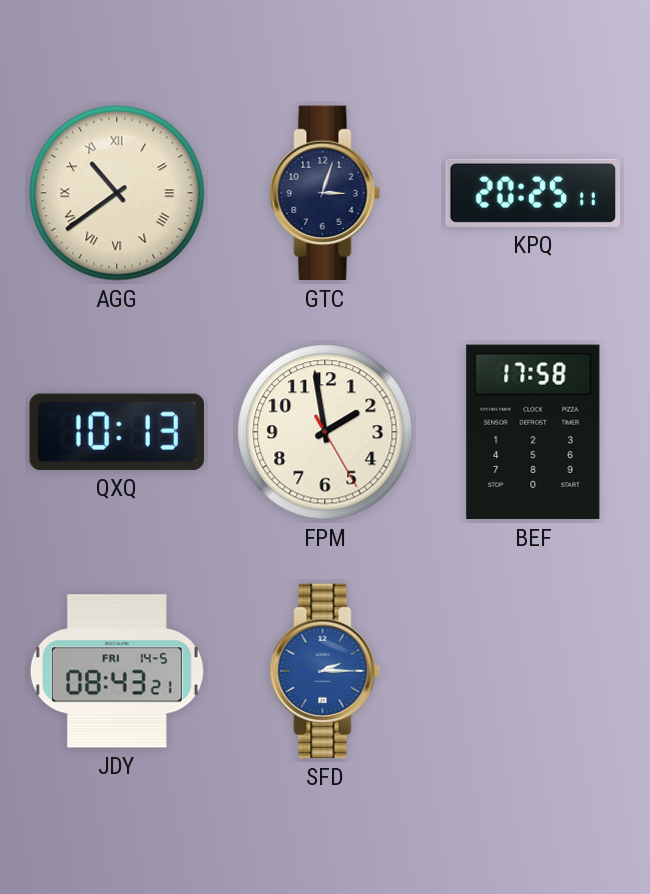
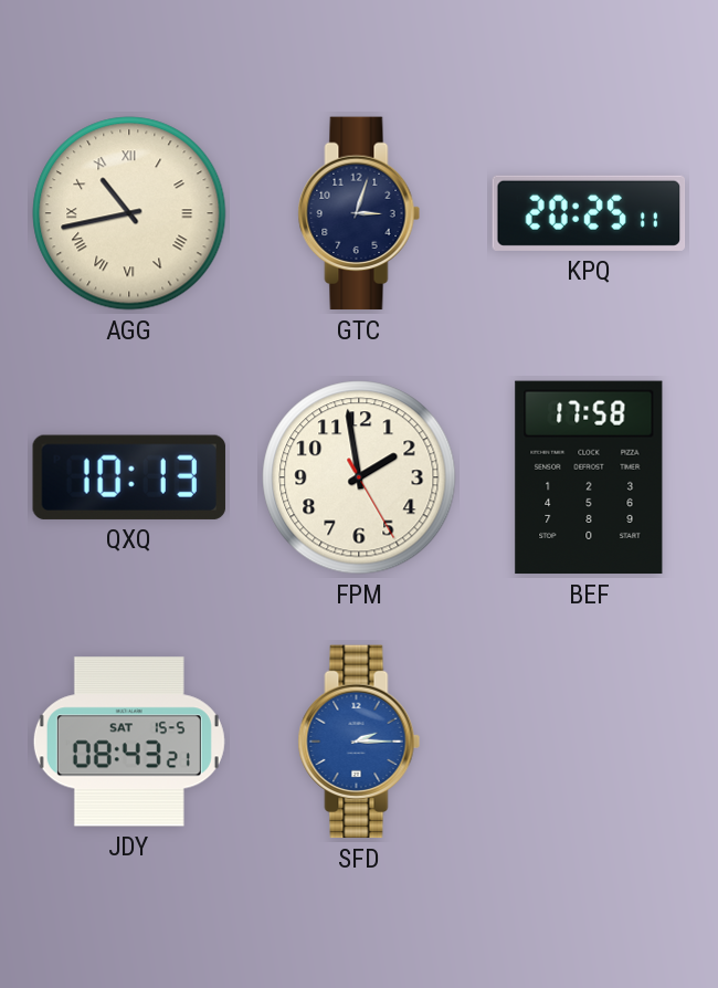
AGG: 10:39 -> 10:43 (129, 213)
JDY date: FRI 14-5 -> SAT 15-5 (129, 742)
